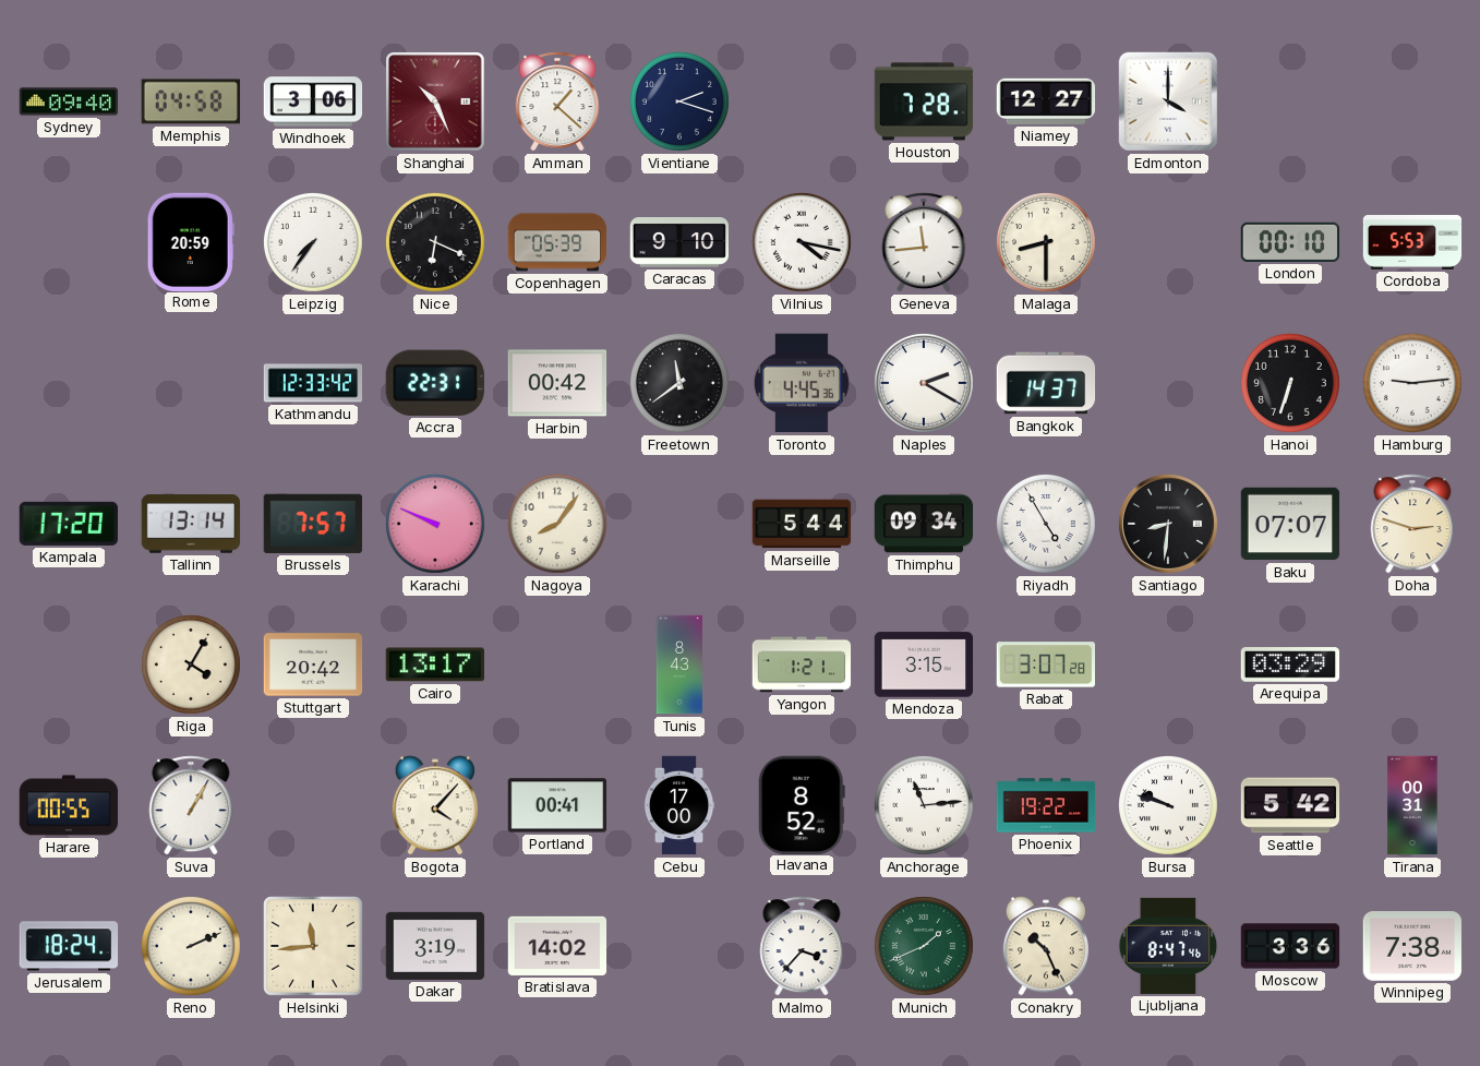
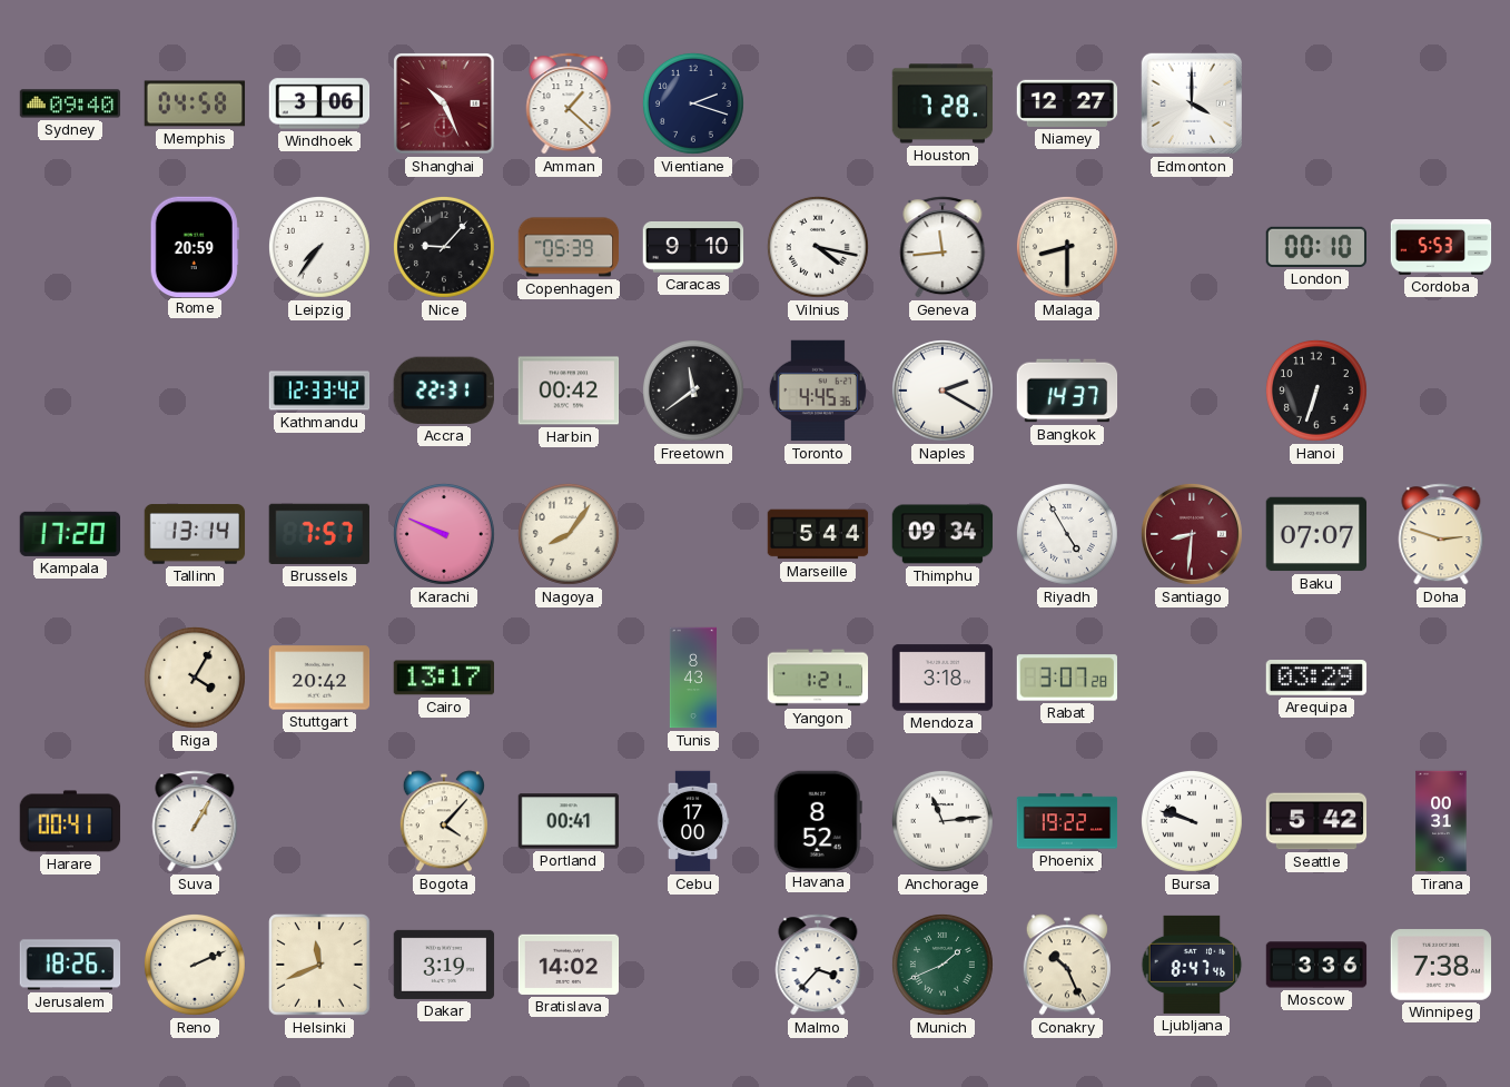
Nice: 6:19 -> 9:07 (444, 247)
Hamburg: 9:14 -> none (1412, 383)
Santiago dial: black -> burgundy (1192, 534)
Mendoza: 3:15 -> 3:18 (942, 678)
Harare: 00:55 -> 00:41 (70, 821)
Jerusalem: 18:24 -> 18:26 (70, 965)
Helsinki: 11:44 -> 11:41 (319, 965)
